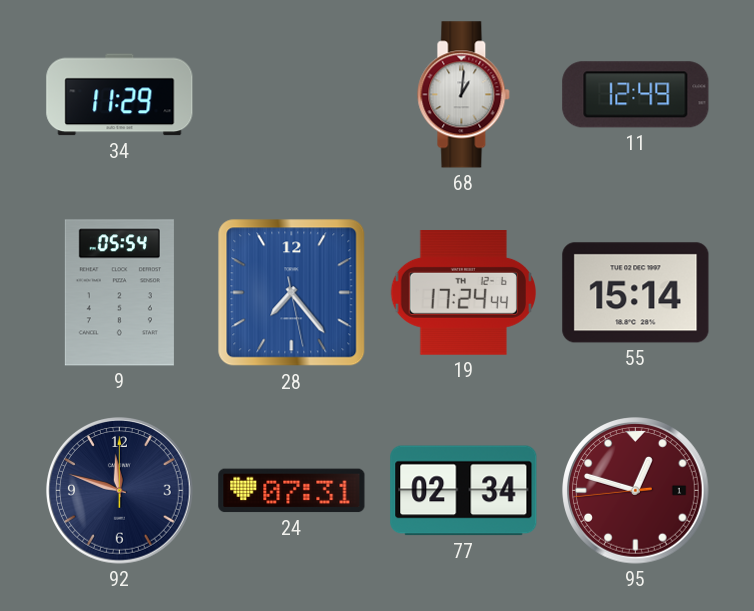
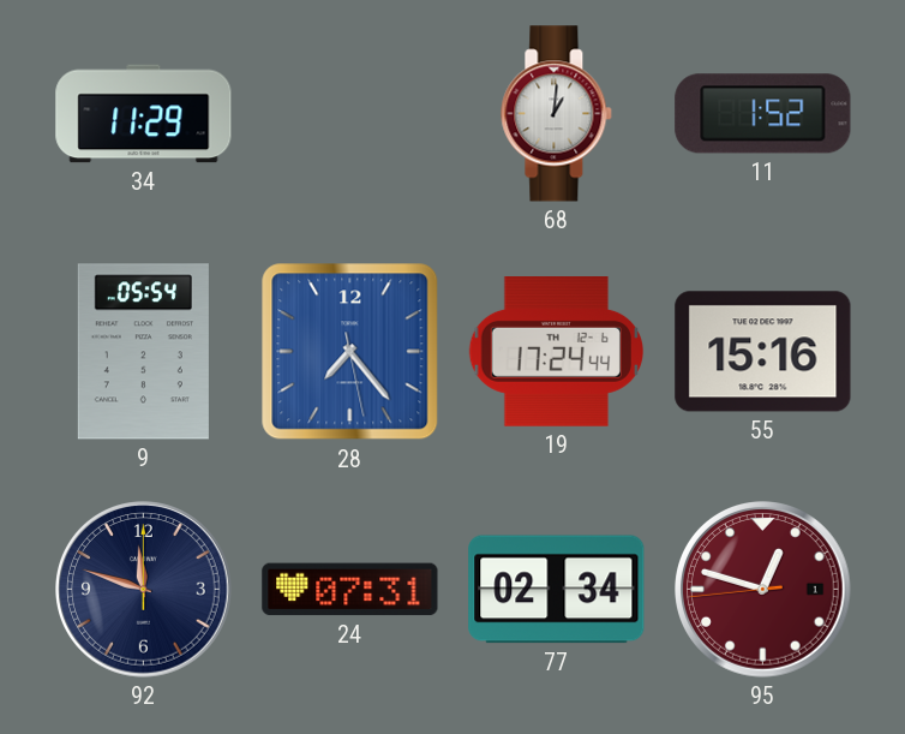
11: 12:49 -> 1:52 (763, 114)
55: 15:14 -> 15:16 (763, 352)
